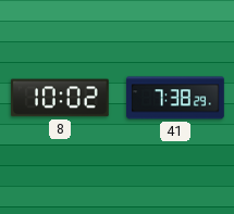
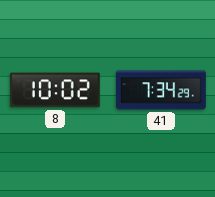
41: 7:38 -> 7:34 (162, 90)
